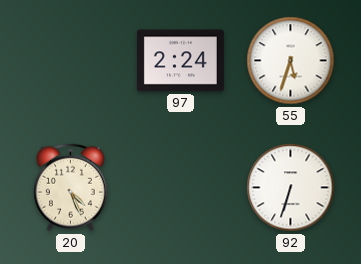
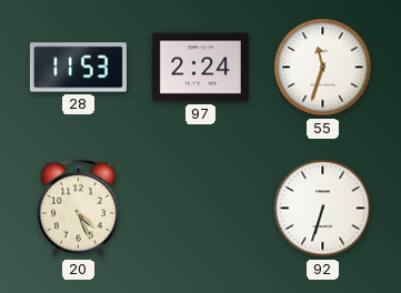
28: none -> 11:53 (78, 68)
55: 5:33 -> 11:33 (323, 68)
